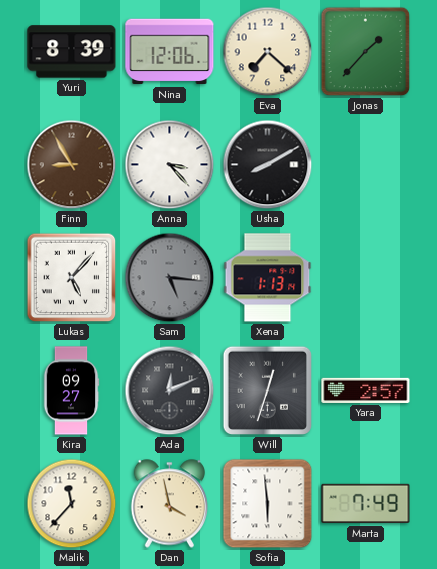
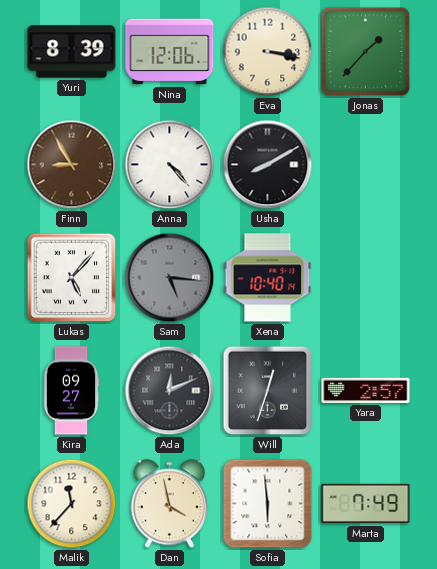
Eva: 7:22 -> 3:17 (268, 52)
Anna: 3:23 -> 4:23 (170, 165)
Xena: 1:13 -> 10:40 (268, 278)
